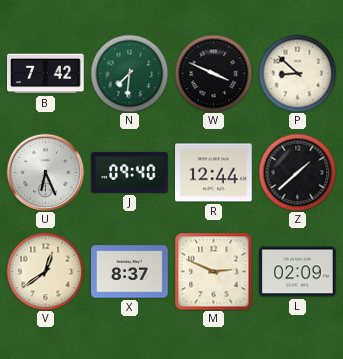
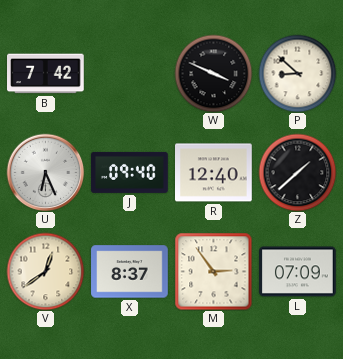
N: 7:31 -> none (129, 73)
R: 12:44 -> 12:40 (214, 173)
M: 2:49 -> 2:54 (213, 271)
L: 02:09 -> 07:09 (298, 272)
